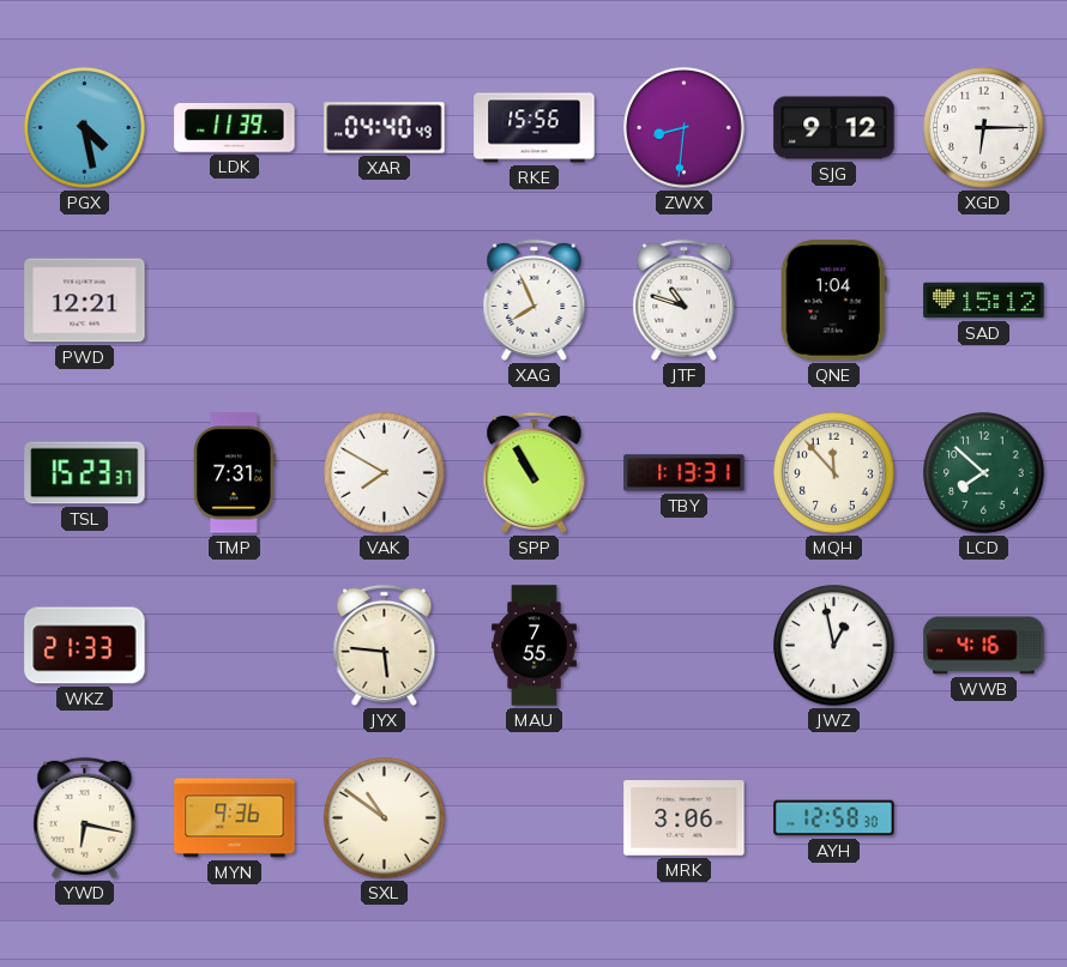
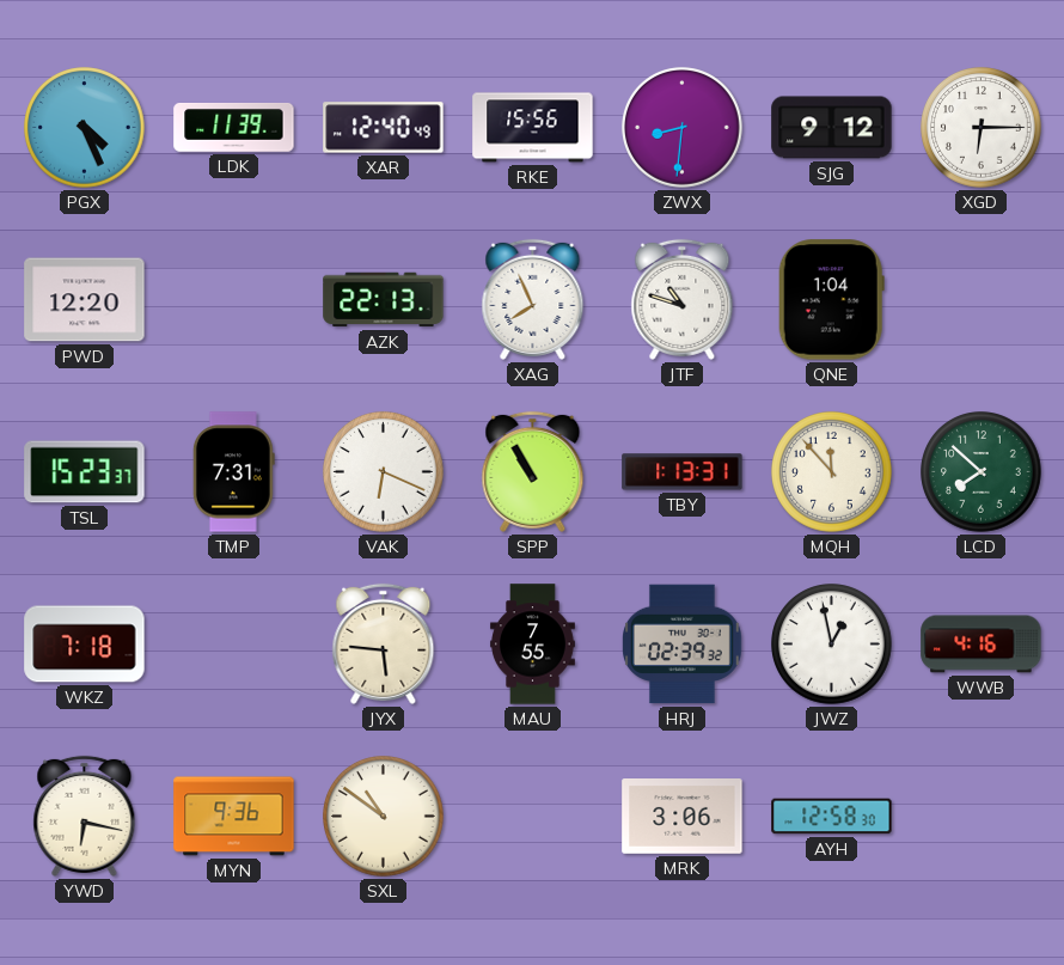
PGX: 4:28 -> 4:26 (85, 128)
XAR: 04:40 -> 12:40 (384, 128)
PWD: 12:21 -> 12:20 (85, 300)
AZK: none -> 22:13 (384, 300)
SAD: 15:12 -> none (984, 301)
VAK: 7:50 -> 6:19 (384, 472)
WKZ: 21:33 -> 7:18 (85, 645)
HRJ: none -> 02:39 (683, 645)
